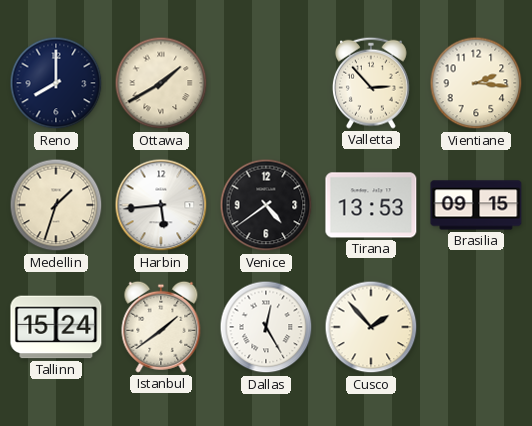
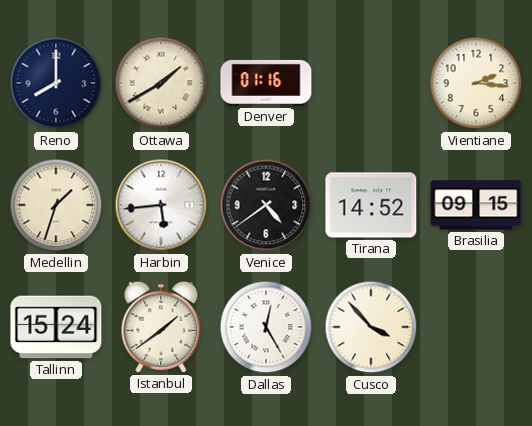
Denver: none -> 01:16 (266, 83)
Valletta: 2:53 -> none (371, 83)
Tirana: 13:53 -> 14:52 (371, 205)
Cusco: 1:53 -> 3:53 (371, 327)
